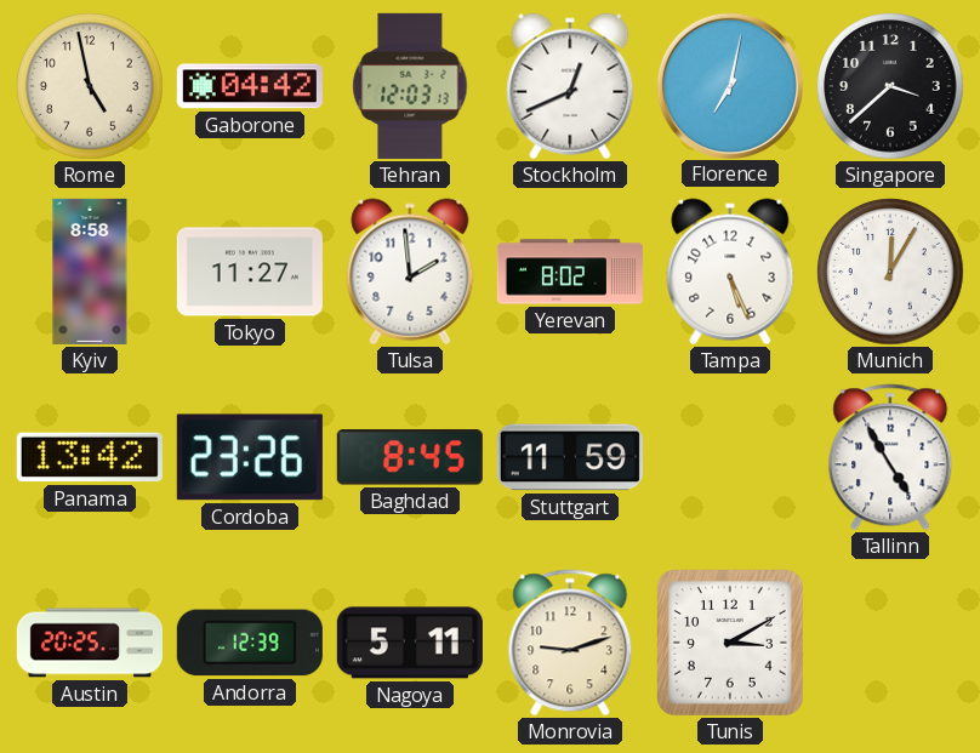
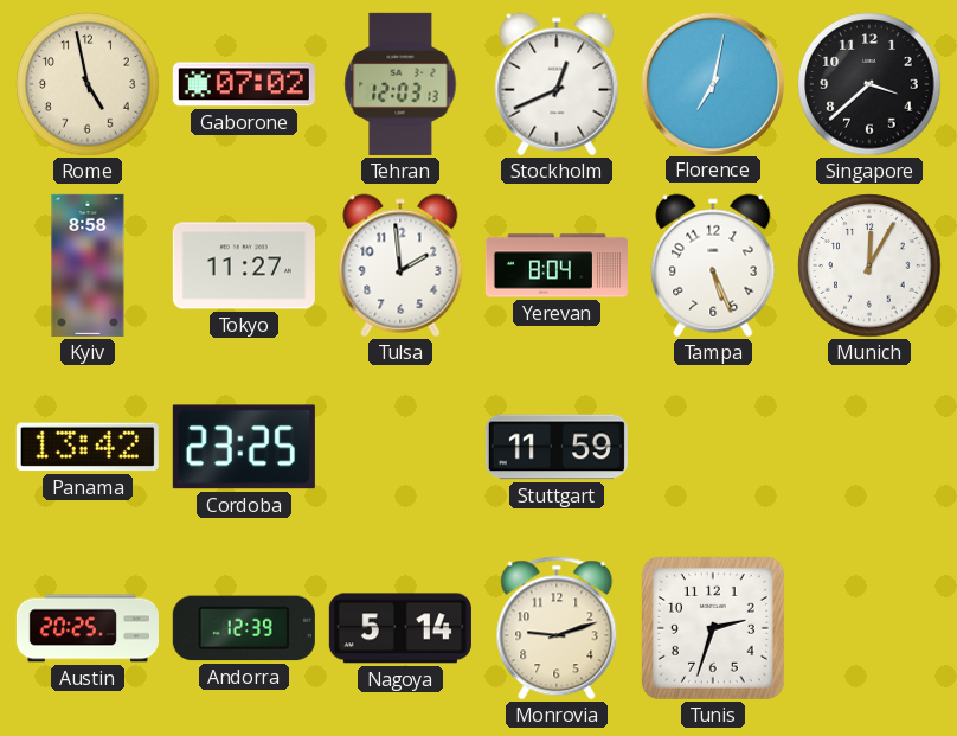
Gaborone: 04:42 -> 07:02 (244, 84)
Yerevan: 8:02 -> 8:04 (557, 265)
Cordoba: 23:26 -> 23:25 (244, 447)
Baghdad: 8:45 -> none (410, 457)
Tallinn: 4:55 -> none (890, 457)
Nagoya: 5:11 -> 5:14 (400, 628)
Tunis: 3:10 -> 2:33 (713, 628)
